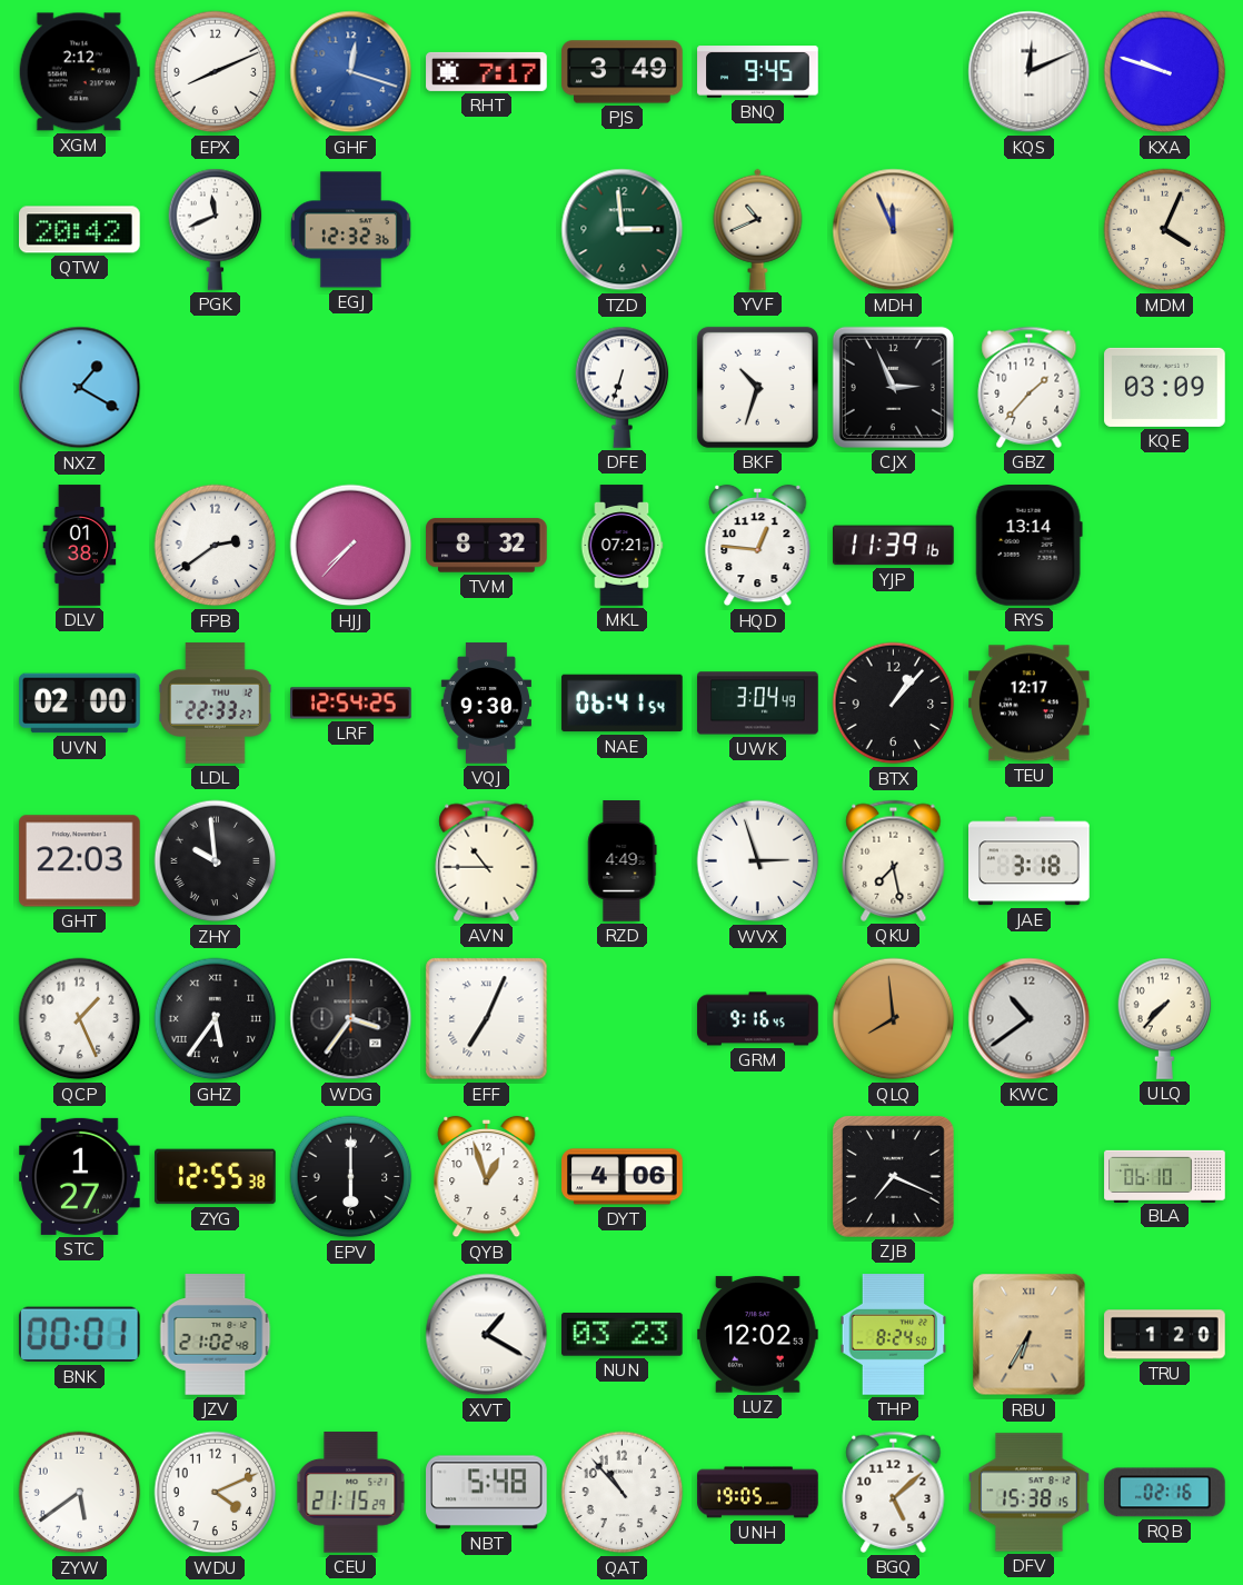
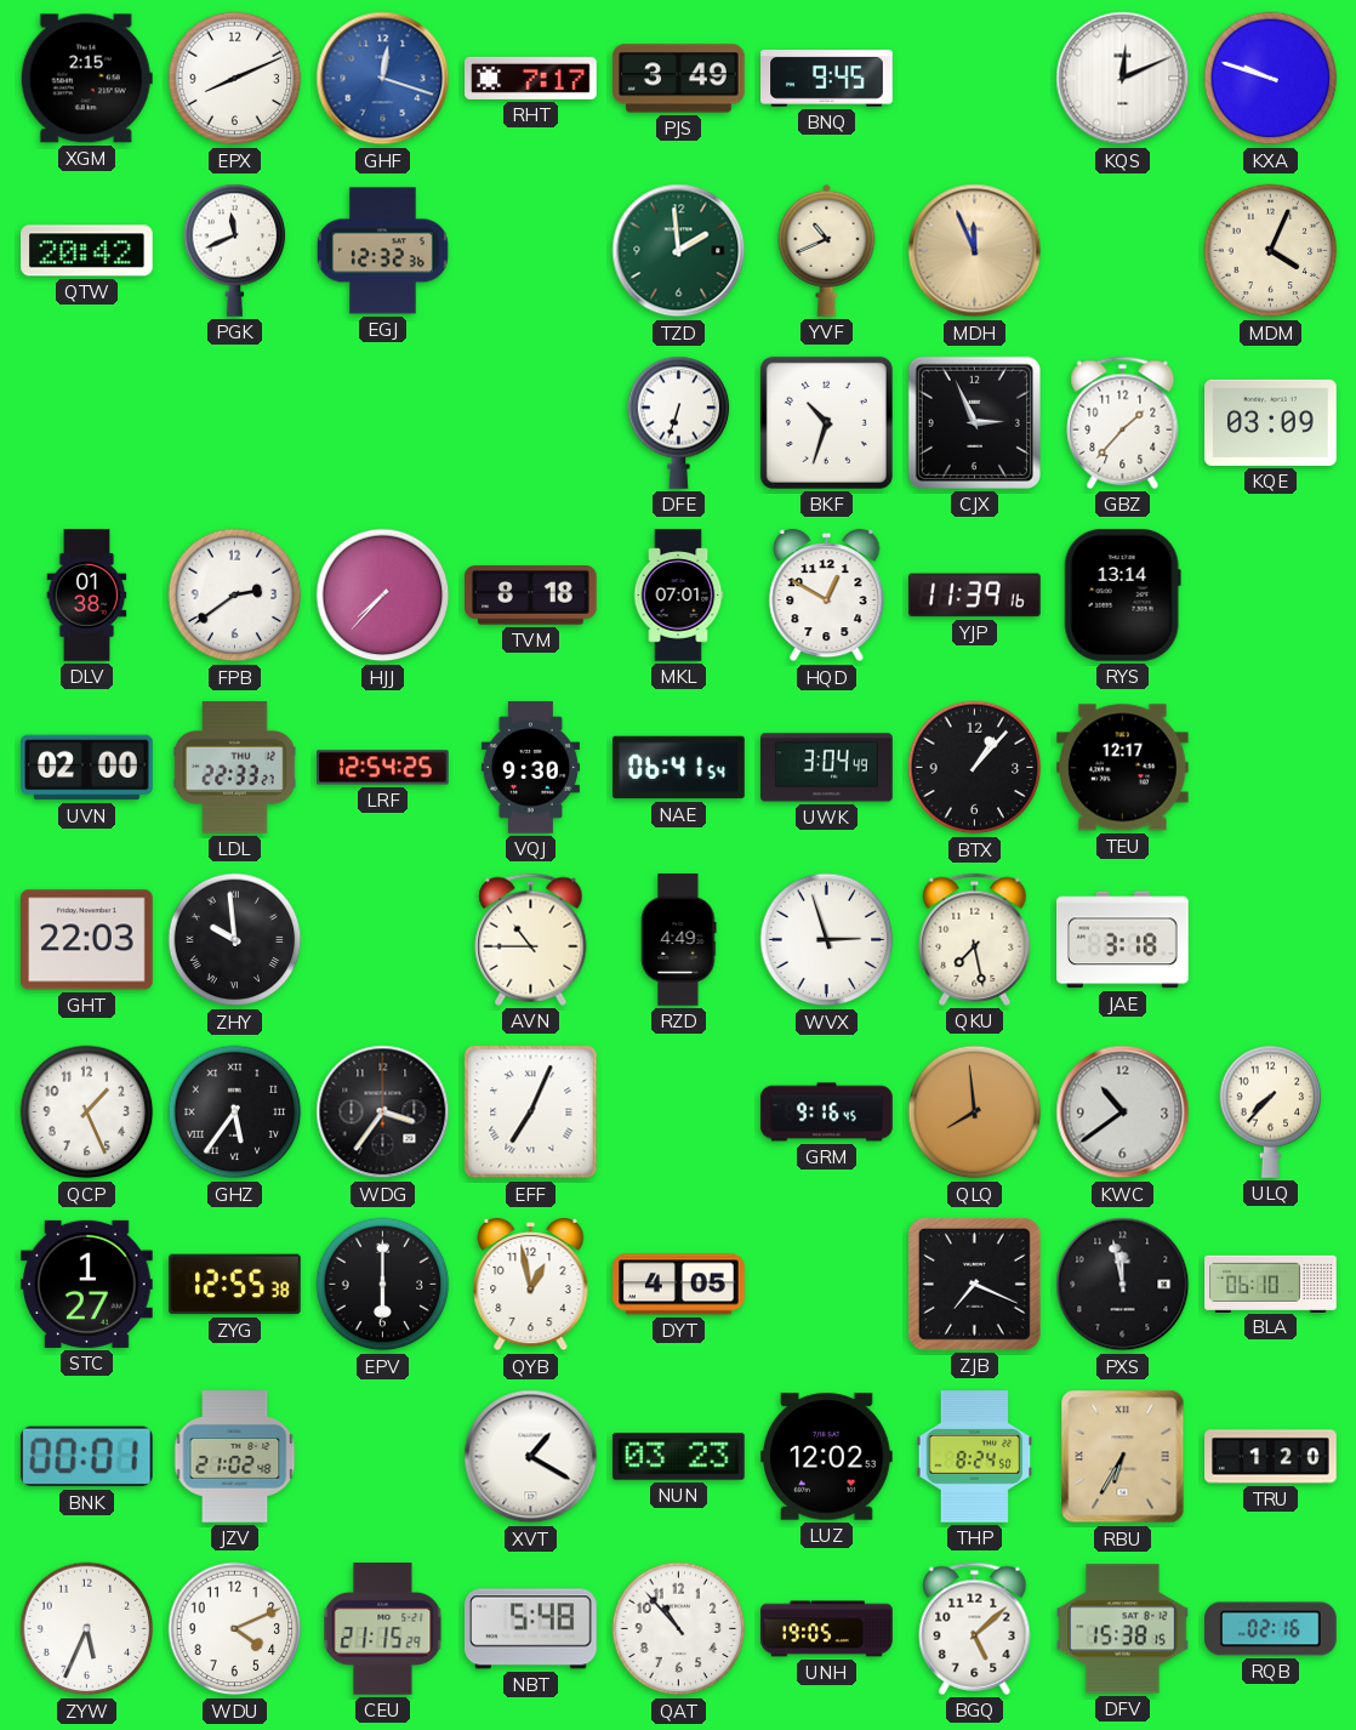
XGM: 2:12 -> 2:15 (86, 79)
TZD: 2:59 -> 1:59 (679, 251)
NXZ: 1:20 -> none (80, 388)
TVM: 8:32 -> 8:18 (531, 596)
MKL: 07:21 -> 07:01 (678, 596)
HQD: 12:46 -> 12:50 (827, 596)
QYB: 12:57 -> 12:58 (531, 1285)
DYT: 4:06 -> 4:05 (679, 1285)
PXS: none -> 11:58 (1123, 1285)
ZYW: 5:39 -> 5:34 (87, 1629)
